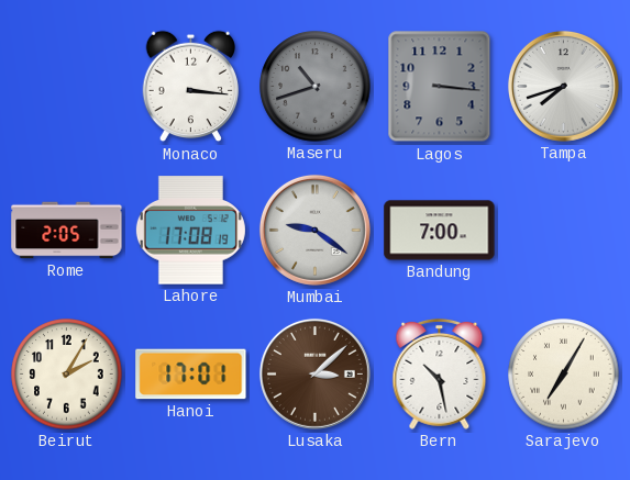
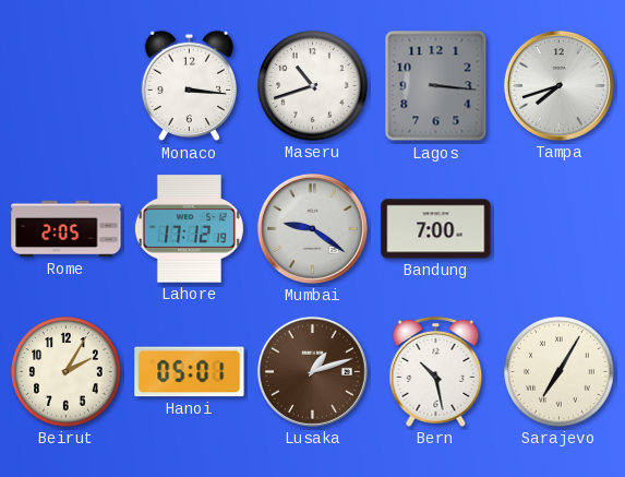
Maseru dial: grey -> white (313, 86)
Lahore: 17:08 -> 17:12 (189, 229)
Hanoi: 17:01 -> 05:01 (190, 372)
Lusaka: 3:08 -> 1:12 (312, 371)
